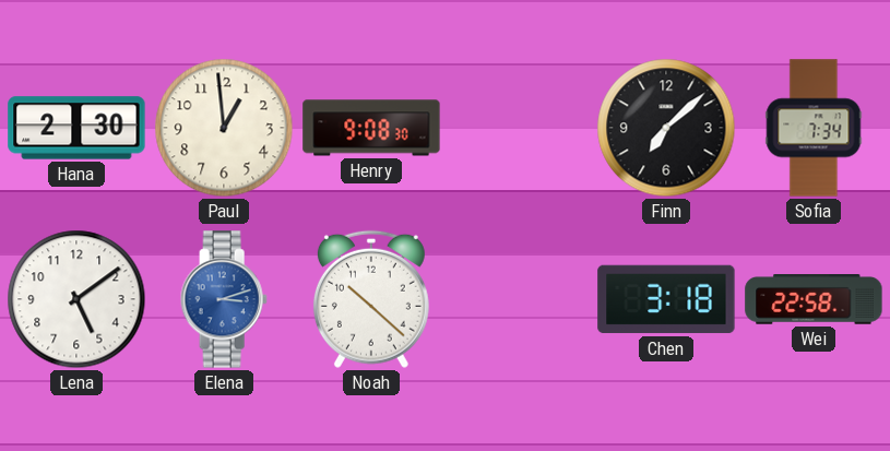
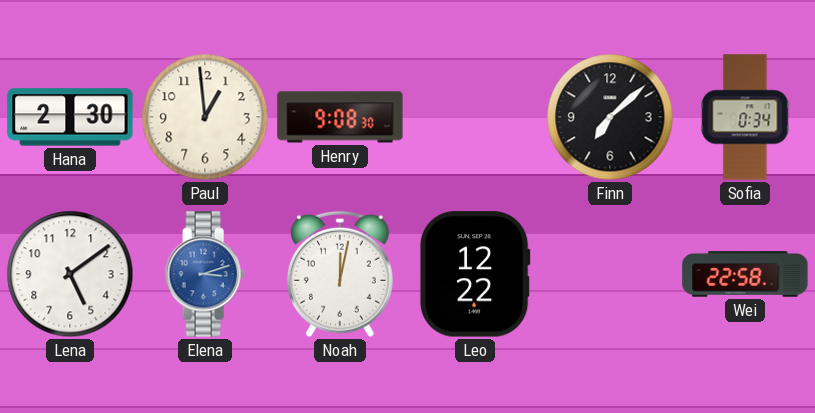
Sofia: 7:34 -> 0:34 (745, 117)
Noah: 10:22 -> 12:02 (340, 274)
Leo: none -> 12:22 (475, 274)
Chen: 3:18 -> none (666, 299)
